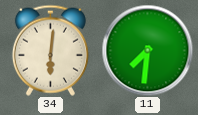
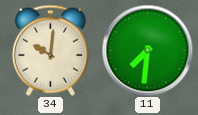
34: 6:01 -> 10:01 (50, 50)
